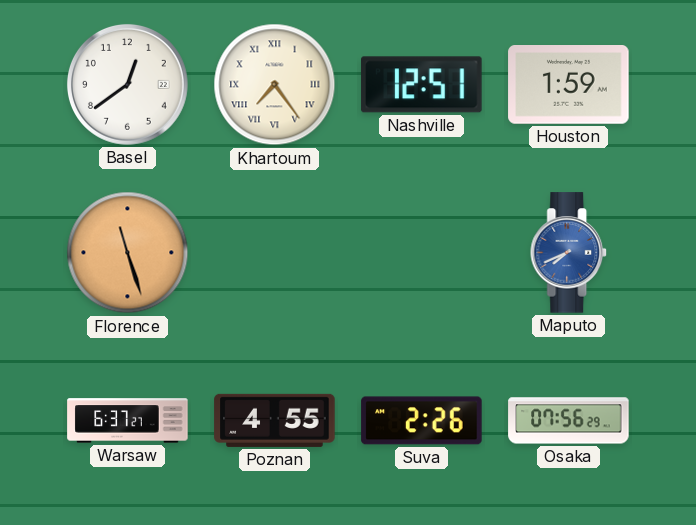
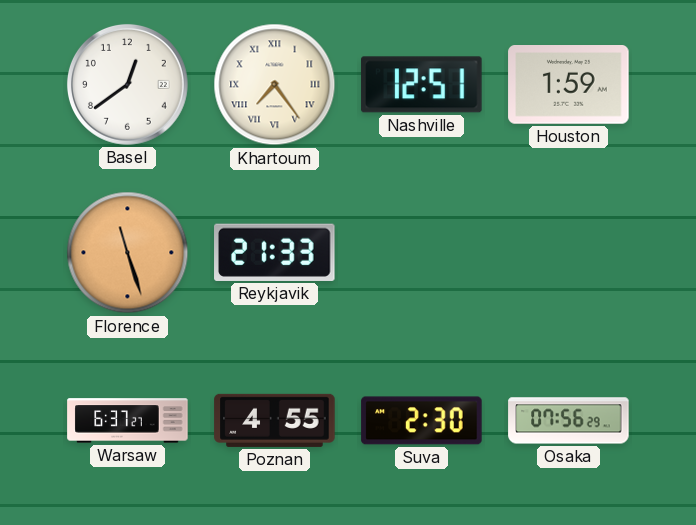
Reykjavik: none -> 21:33 (275, 252)
Maputo: 7:41 -> none (569, 253)
Suva: 2:26 -> 2:30 (422, 421)
